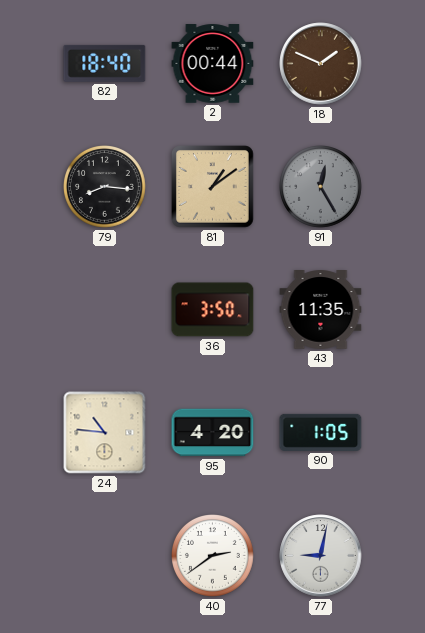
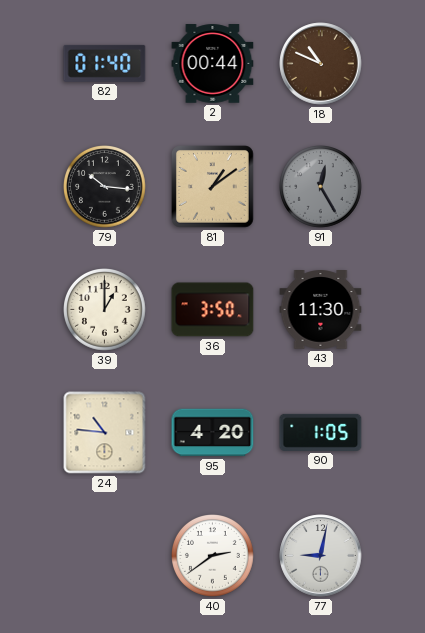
82: 18:40 -> 01:40 (105, 63)
18: 1:49 -> 10:49 (321, 64)
79: 8:16 -> 10:16 (105, 187)
39: none -> 1:00 (105, 310)
43: 11:35 -> 11:30 (321, 310)
